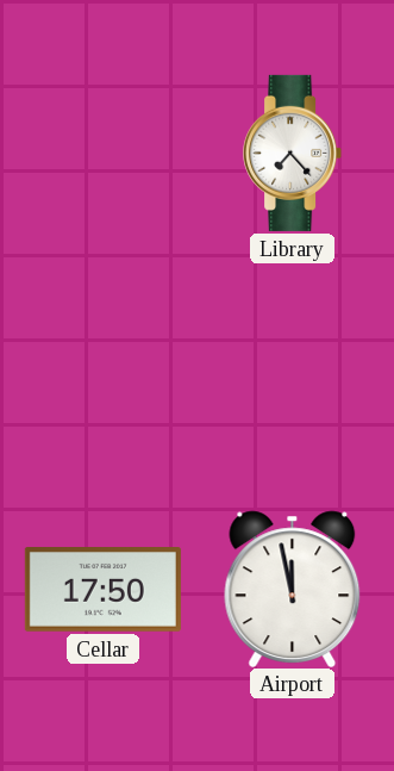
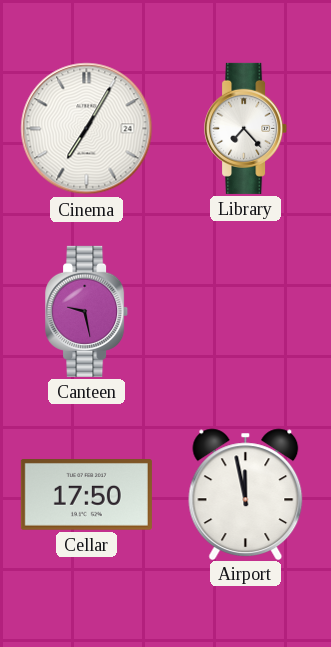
Cinema: none -> 7:05 (87, 129)
Canteen: none -> 9:28 (87, 311)
